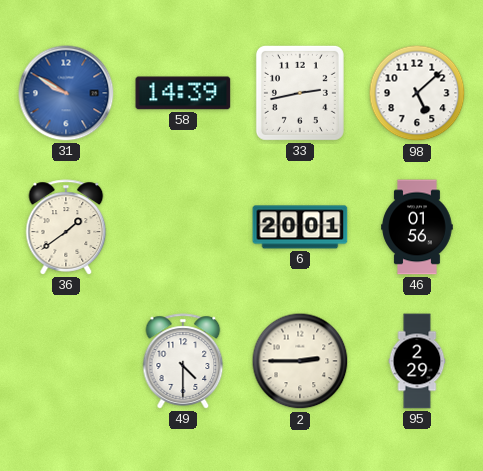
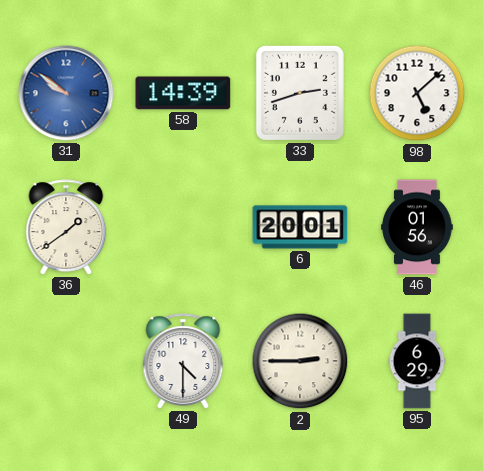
31: 9:50 -> 9:51 (66, 93)
33: 2:43 -> 2:42 (300, 93)
95: 2:29 -> 6:29 (417, 361)
